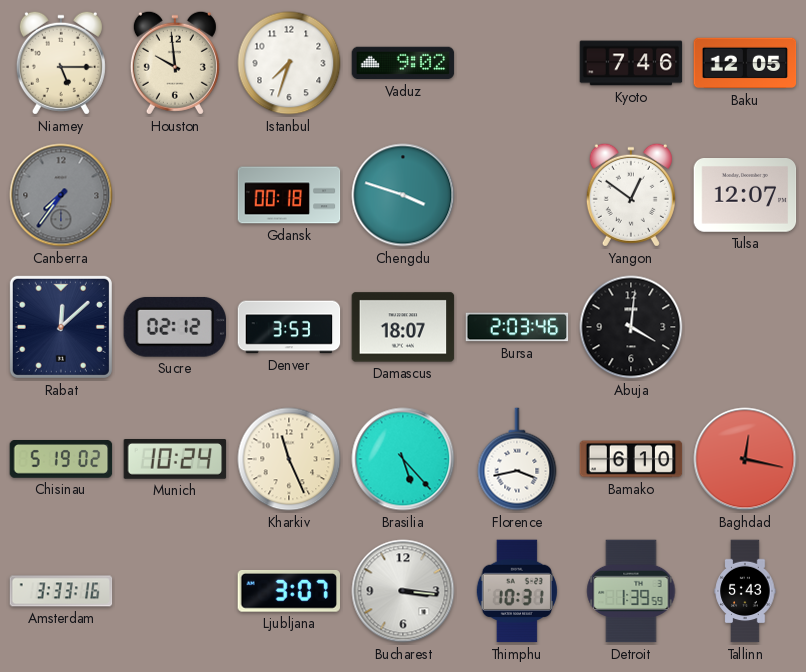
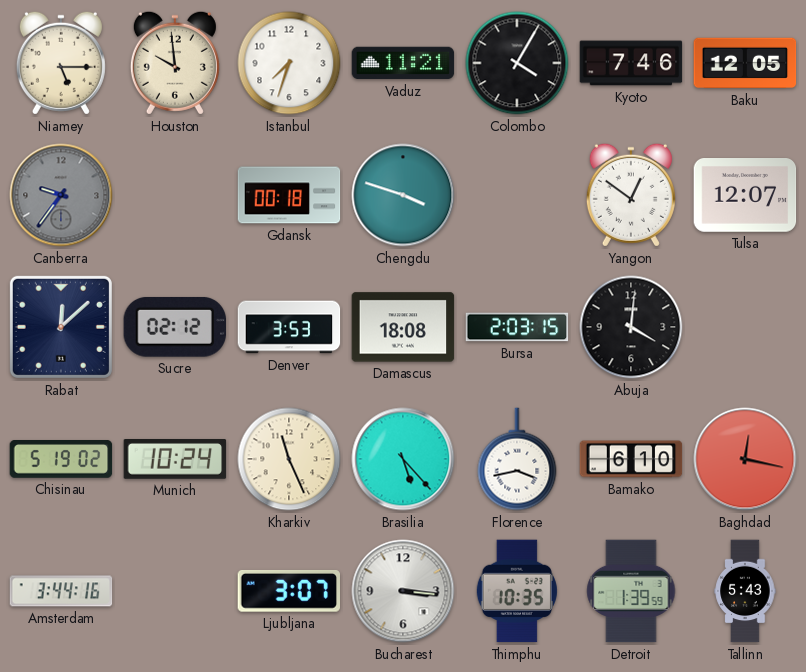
Vaduz: 9:02 -> 11:21 (403, 63)
Colombo: none -> 4:05 (517, 63)
Canberra: 7:36 -> 9:36 (61, 195)
Damascus: 18:07 -> 18:08 (403, 327)
Bursa: 2:03:46 -> 2:03:15 (517, 327)
Amsterdam: 3:33 -> 3:44 (61, 591)
Thimphu: 10:31 -> 10:35 (517, 591)
